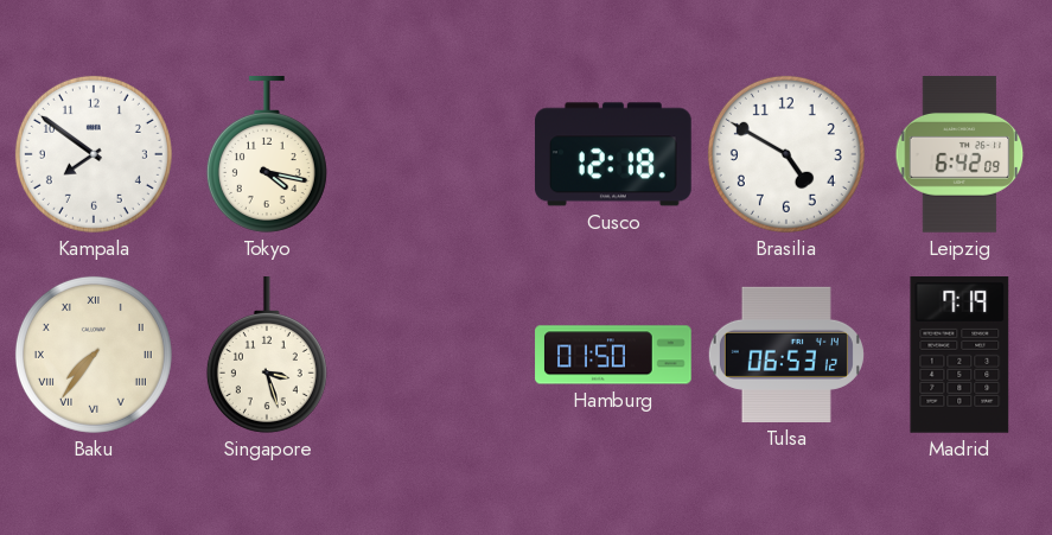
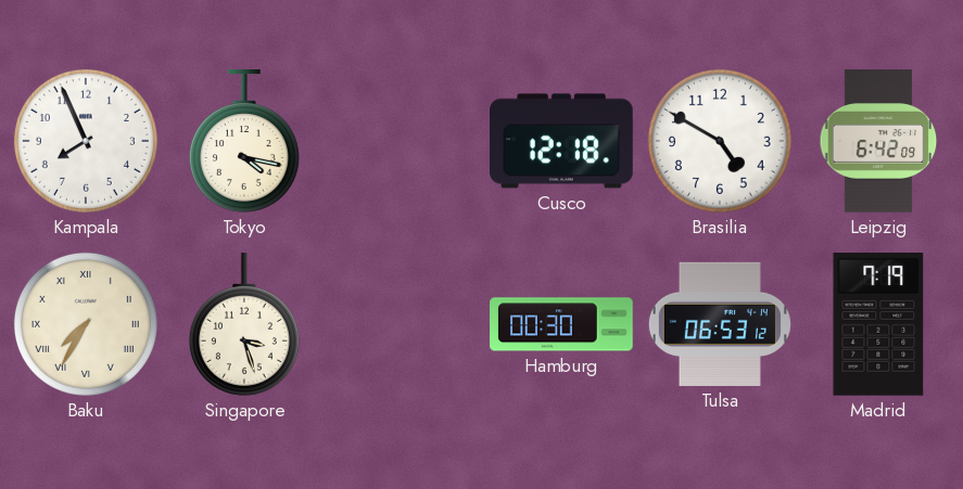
Kampala: 7:51 -> 7:56 (86, 141)
Baku: 7:36 -> 7:35 (86, 324)
Hamburg: 01:50 -> 00:30 (561, 324)
